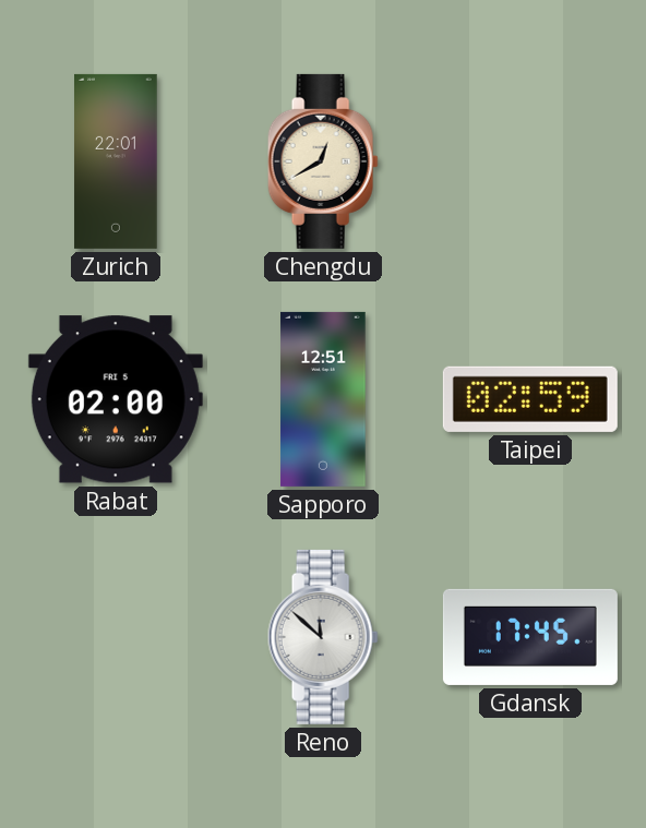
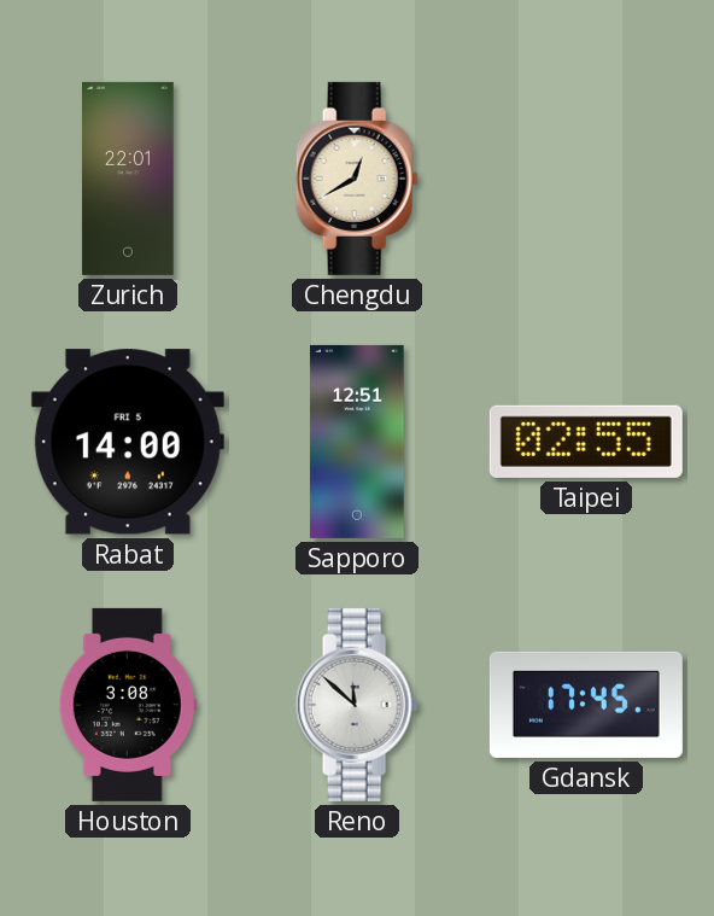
Rabat: 02:00 -> 14:00 (128, 442)
Taipei: 02:59 -> 02:55 (586, 442)
Houston: none -> 3:08 (128, 705)
